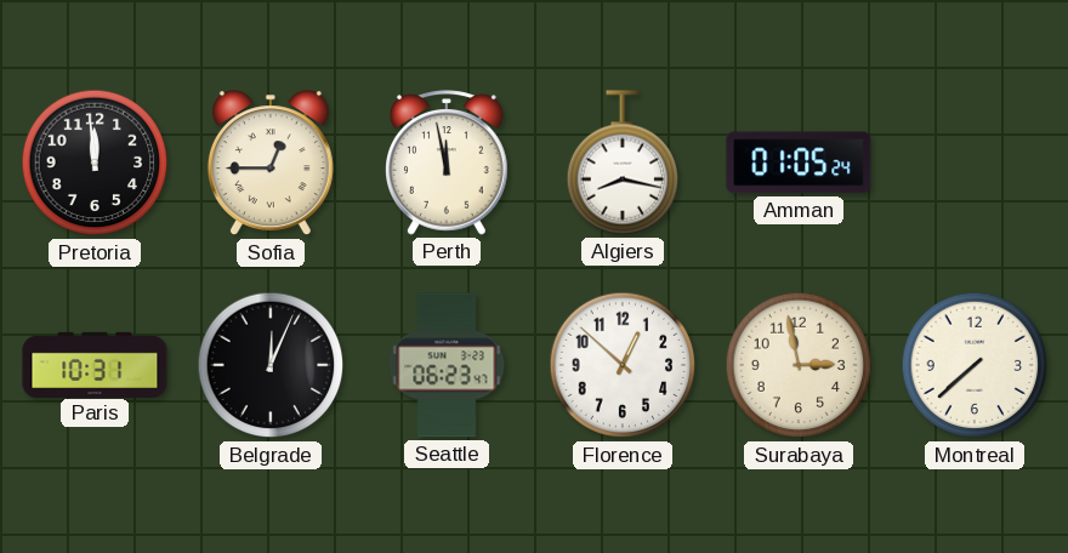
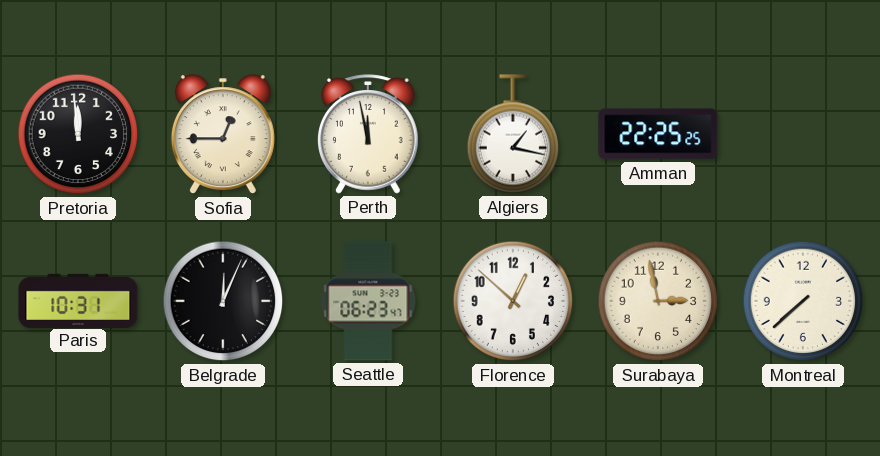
Algiers: 8:17 -> 1:17 (513, 134)
Amman: 01:05 -> 22:25 (658, 134)
